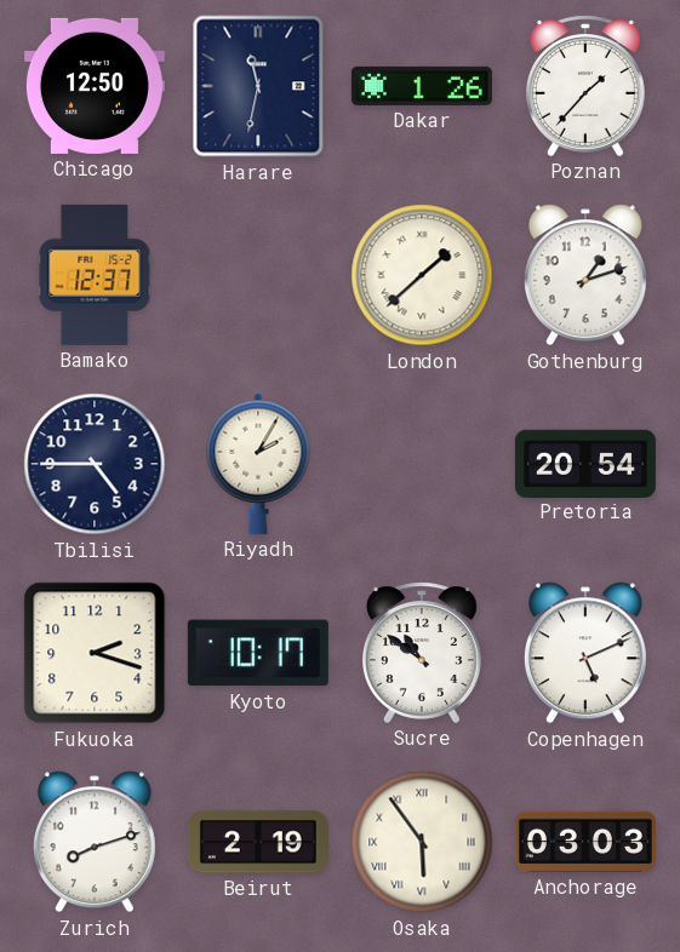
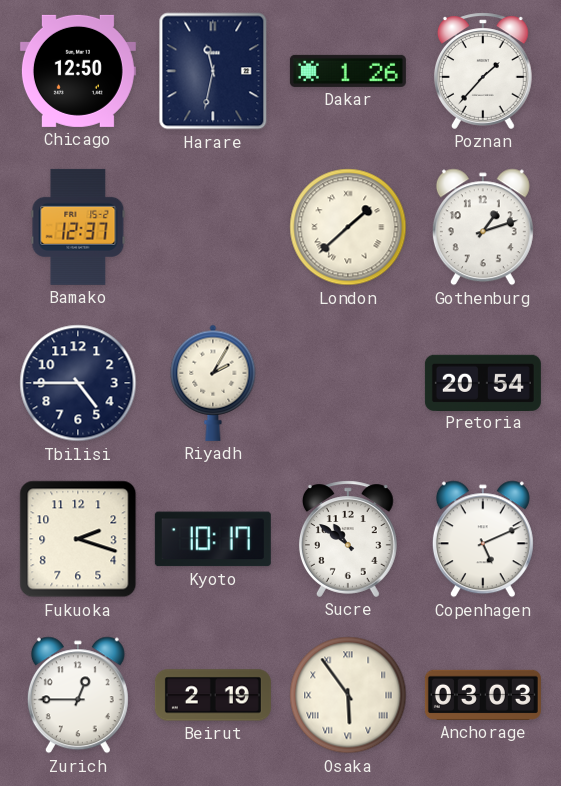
Zurich: 8:12 -> 12:45 (78, 695)
